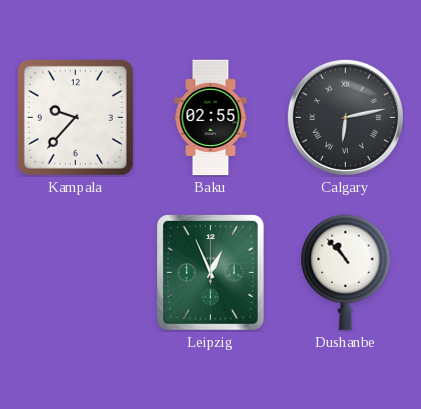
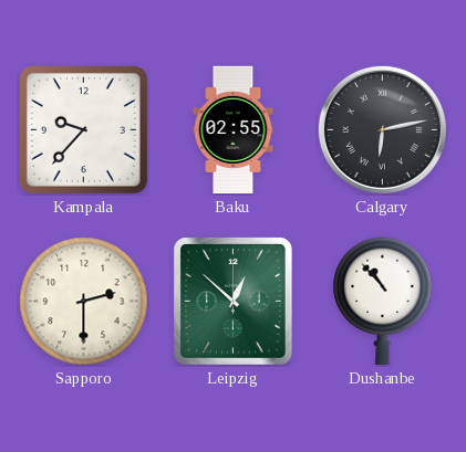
Sapporo: none -> 2:30 (84, 302)
Leipzig: 12:56 -> 12:52 (234, 302)
